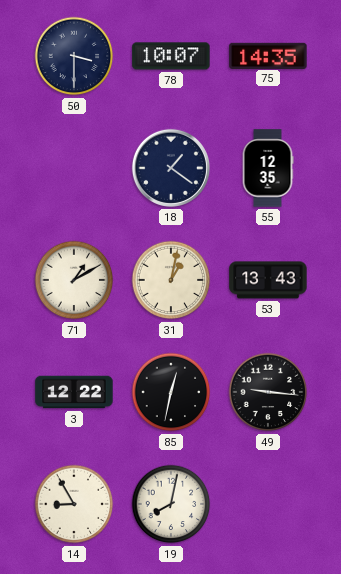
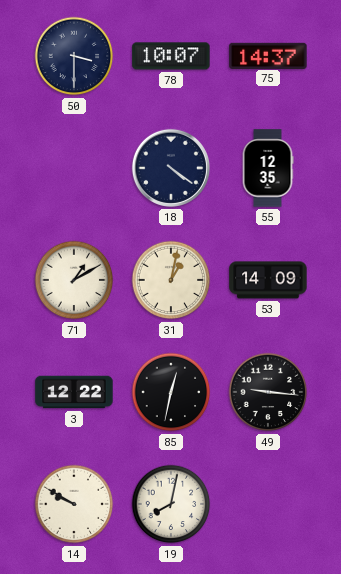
75: 14:35 -> 14:37 (268, 55)
18: 1:21 -> 4:21 (171, 168)
53: 13:43 -> 14:09 (268, 280)
14: 8:55 -> 9:50 (74, 504)
